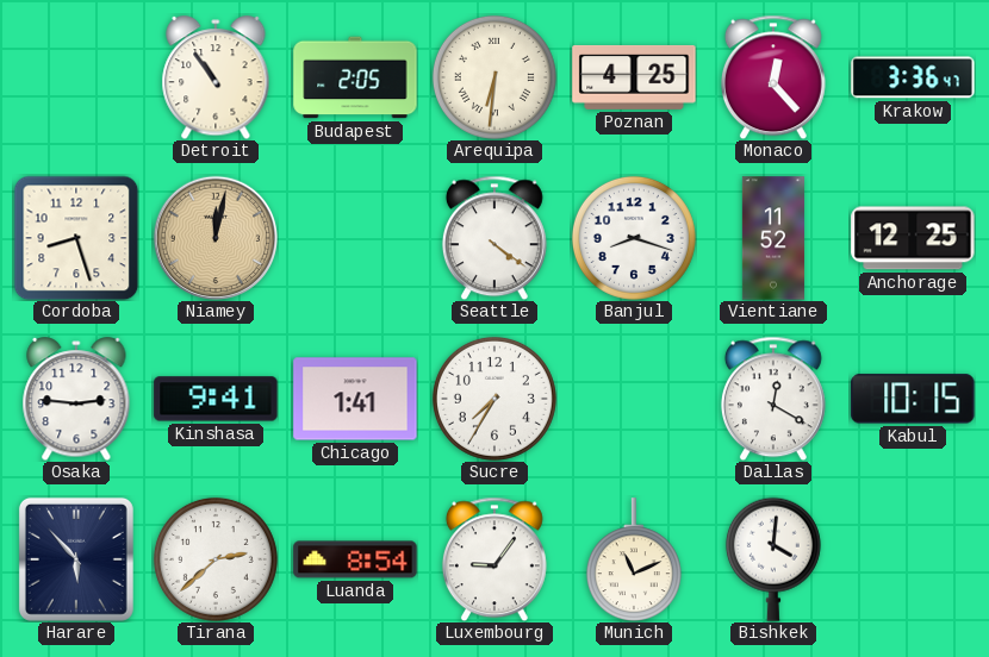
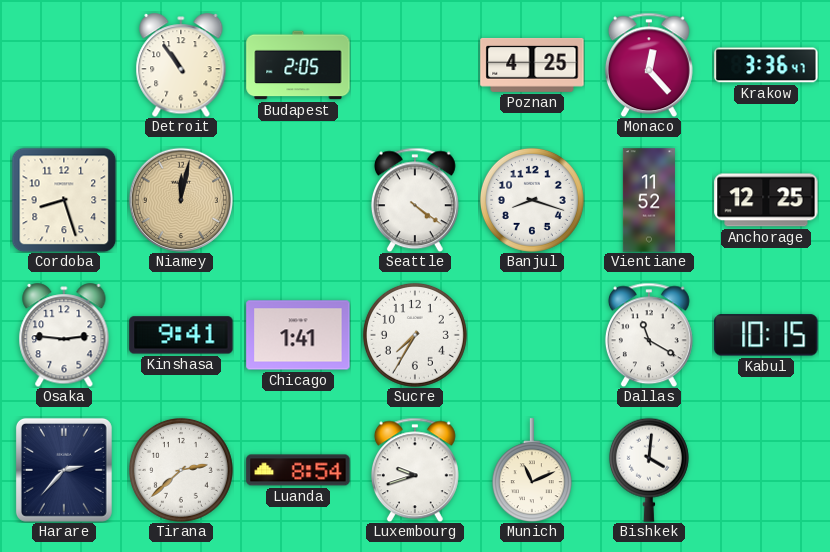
Arequipa: 6:31 -> none (494, 77)
Dallas: 12:20 -> 11:20 (649, 335)
Harare: 5:53 -> 2:37 (64, 470)
Luxembourg: 9:06 -> 9:42 (415, 470)
